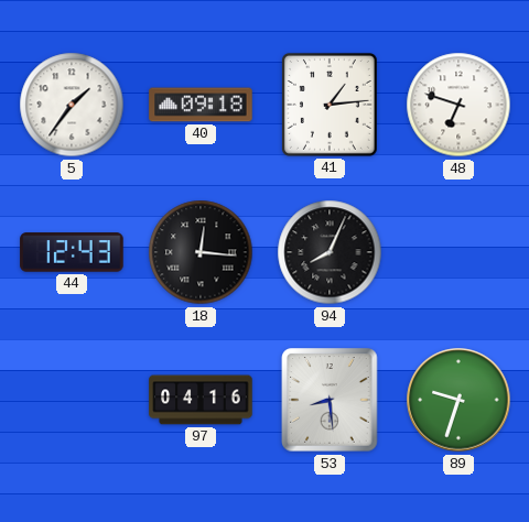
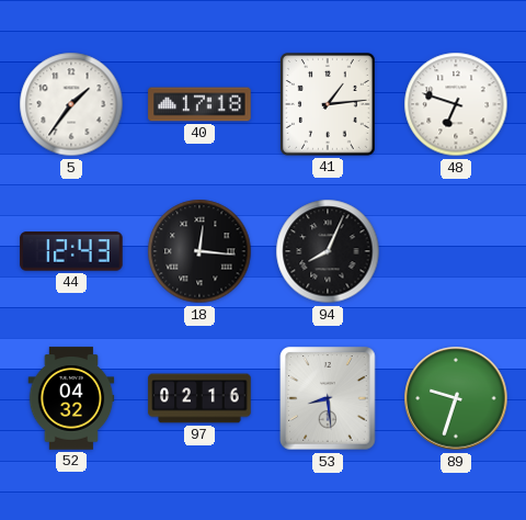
40: 09:18 -> 17:18 (199, 104)
52: none -> 04:32 (71, 398)
97: 04:16 -> 02:16 (199, 398)
